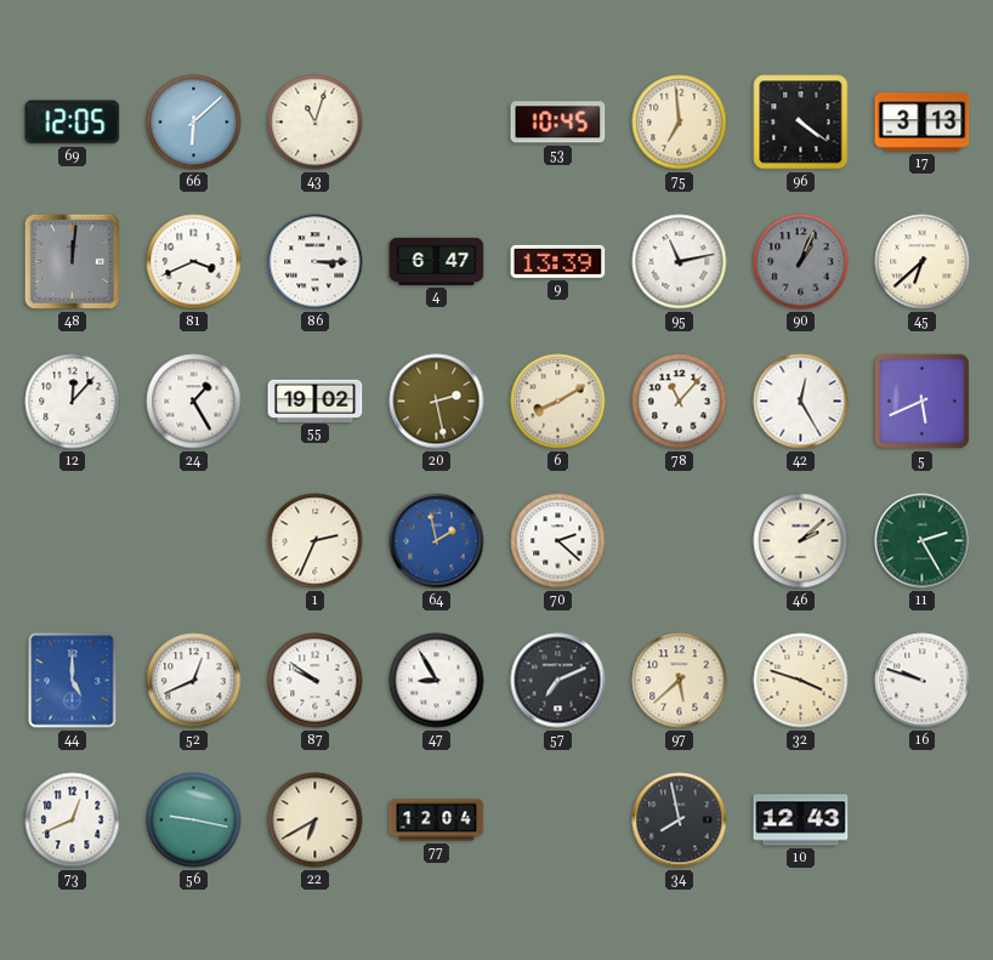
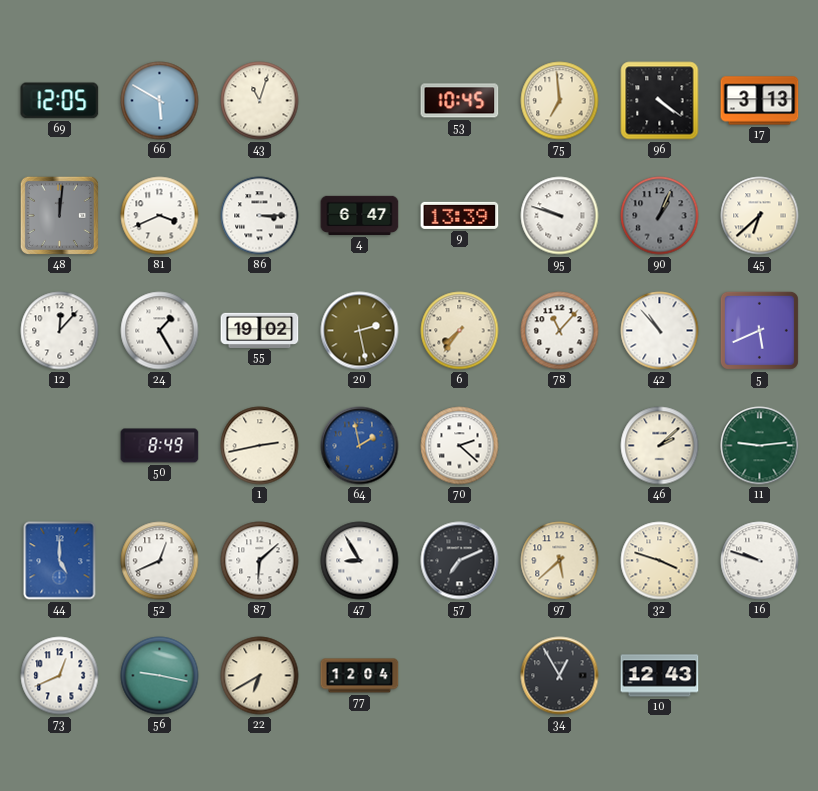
66: 6:08 -> 5:50 (160, 101)
95: 11:13 -> 9:48 (560, 216)
6: 8:10 -> 7:36 (460, 331)
42: 12:25 -> 10:53 (660, 331)
50: none -> 8:49 (160, 446)
1: 2:34 -> 2:43 (260, 446)
11: 2:25 -> 9:14 (760, 446)
87: 9:51 -> 6:08 (260, 561)
34: 7:58 -> 12:55 (560, 676)
